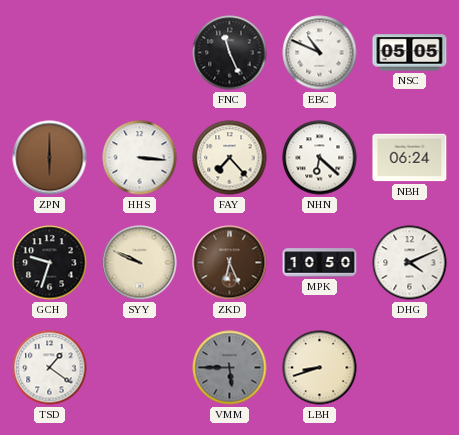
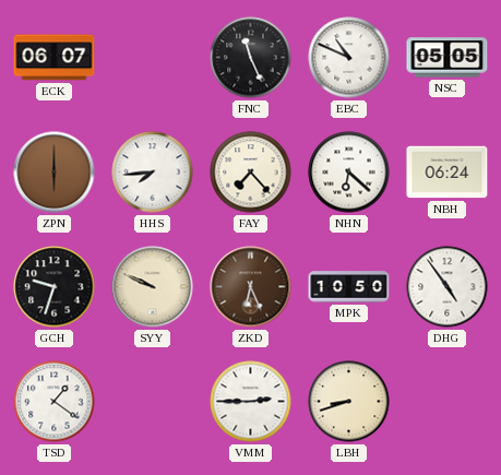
ECK: none -> 06:07 (55, 58)
HHS: 3:16 -> 7:44 (153, 173)
DHG: 4:11 -> 4:54 (448, 287)
VMM: 5:45 -> 2:45 (251, 402)
VMM dial: grey -> white (251, 402)
